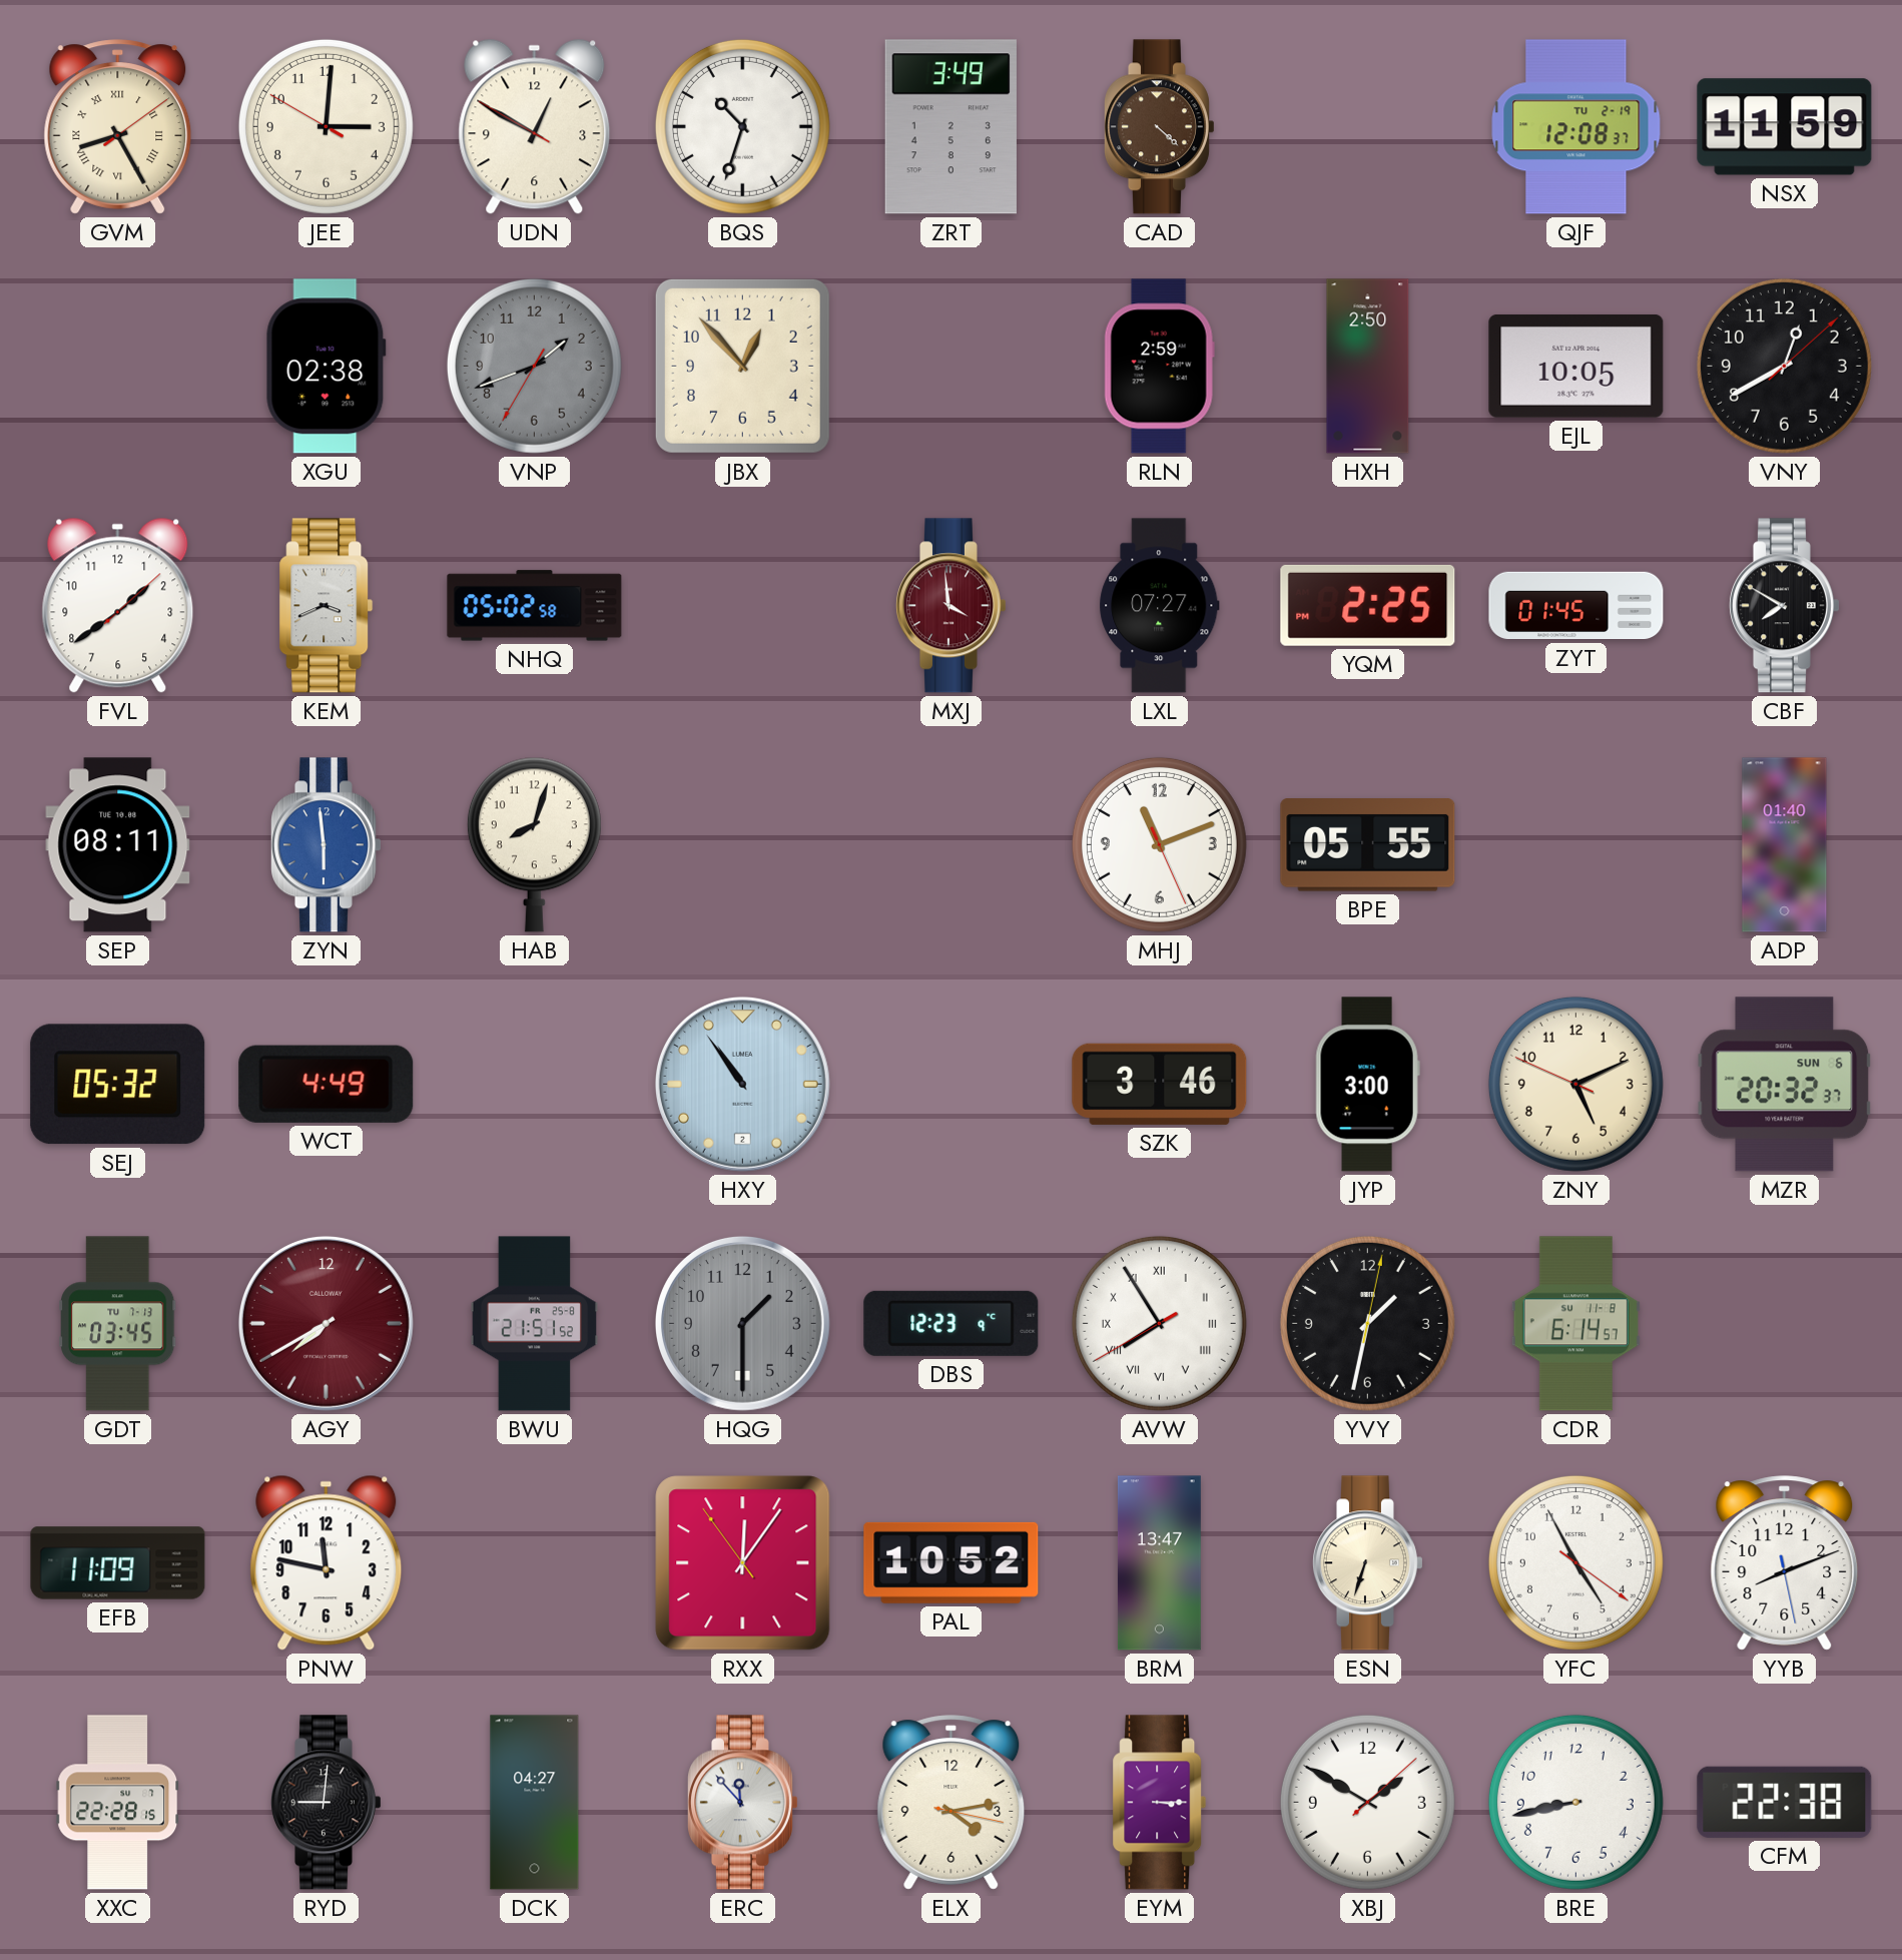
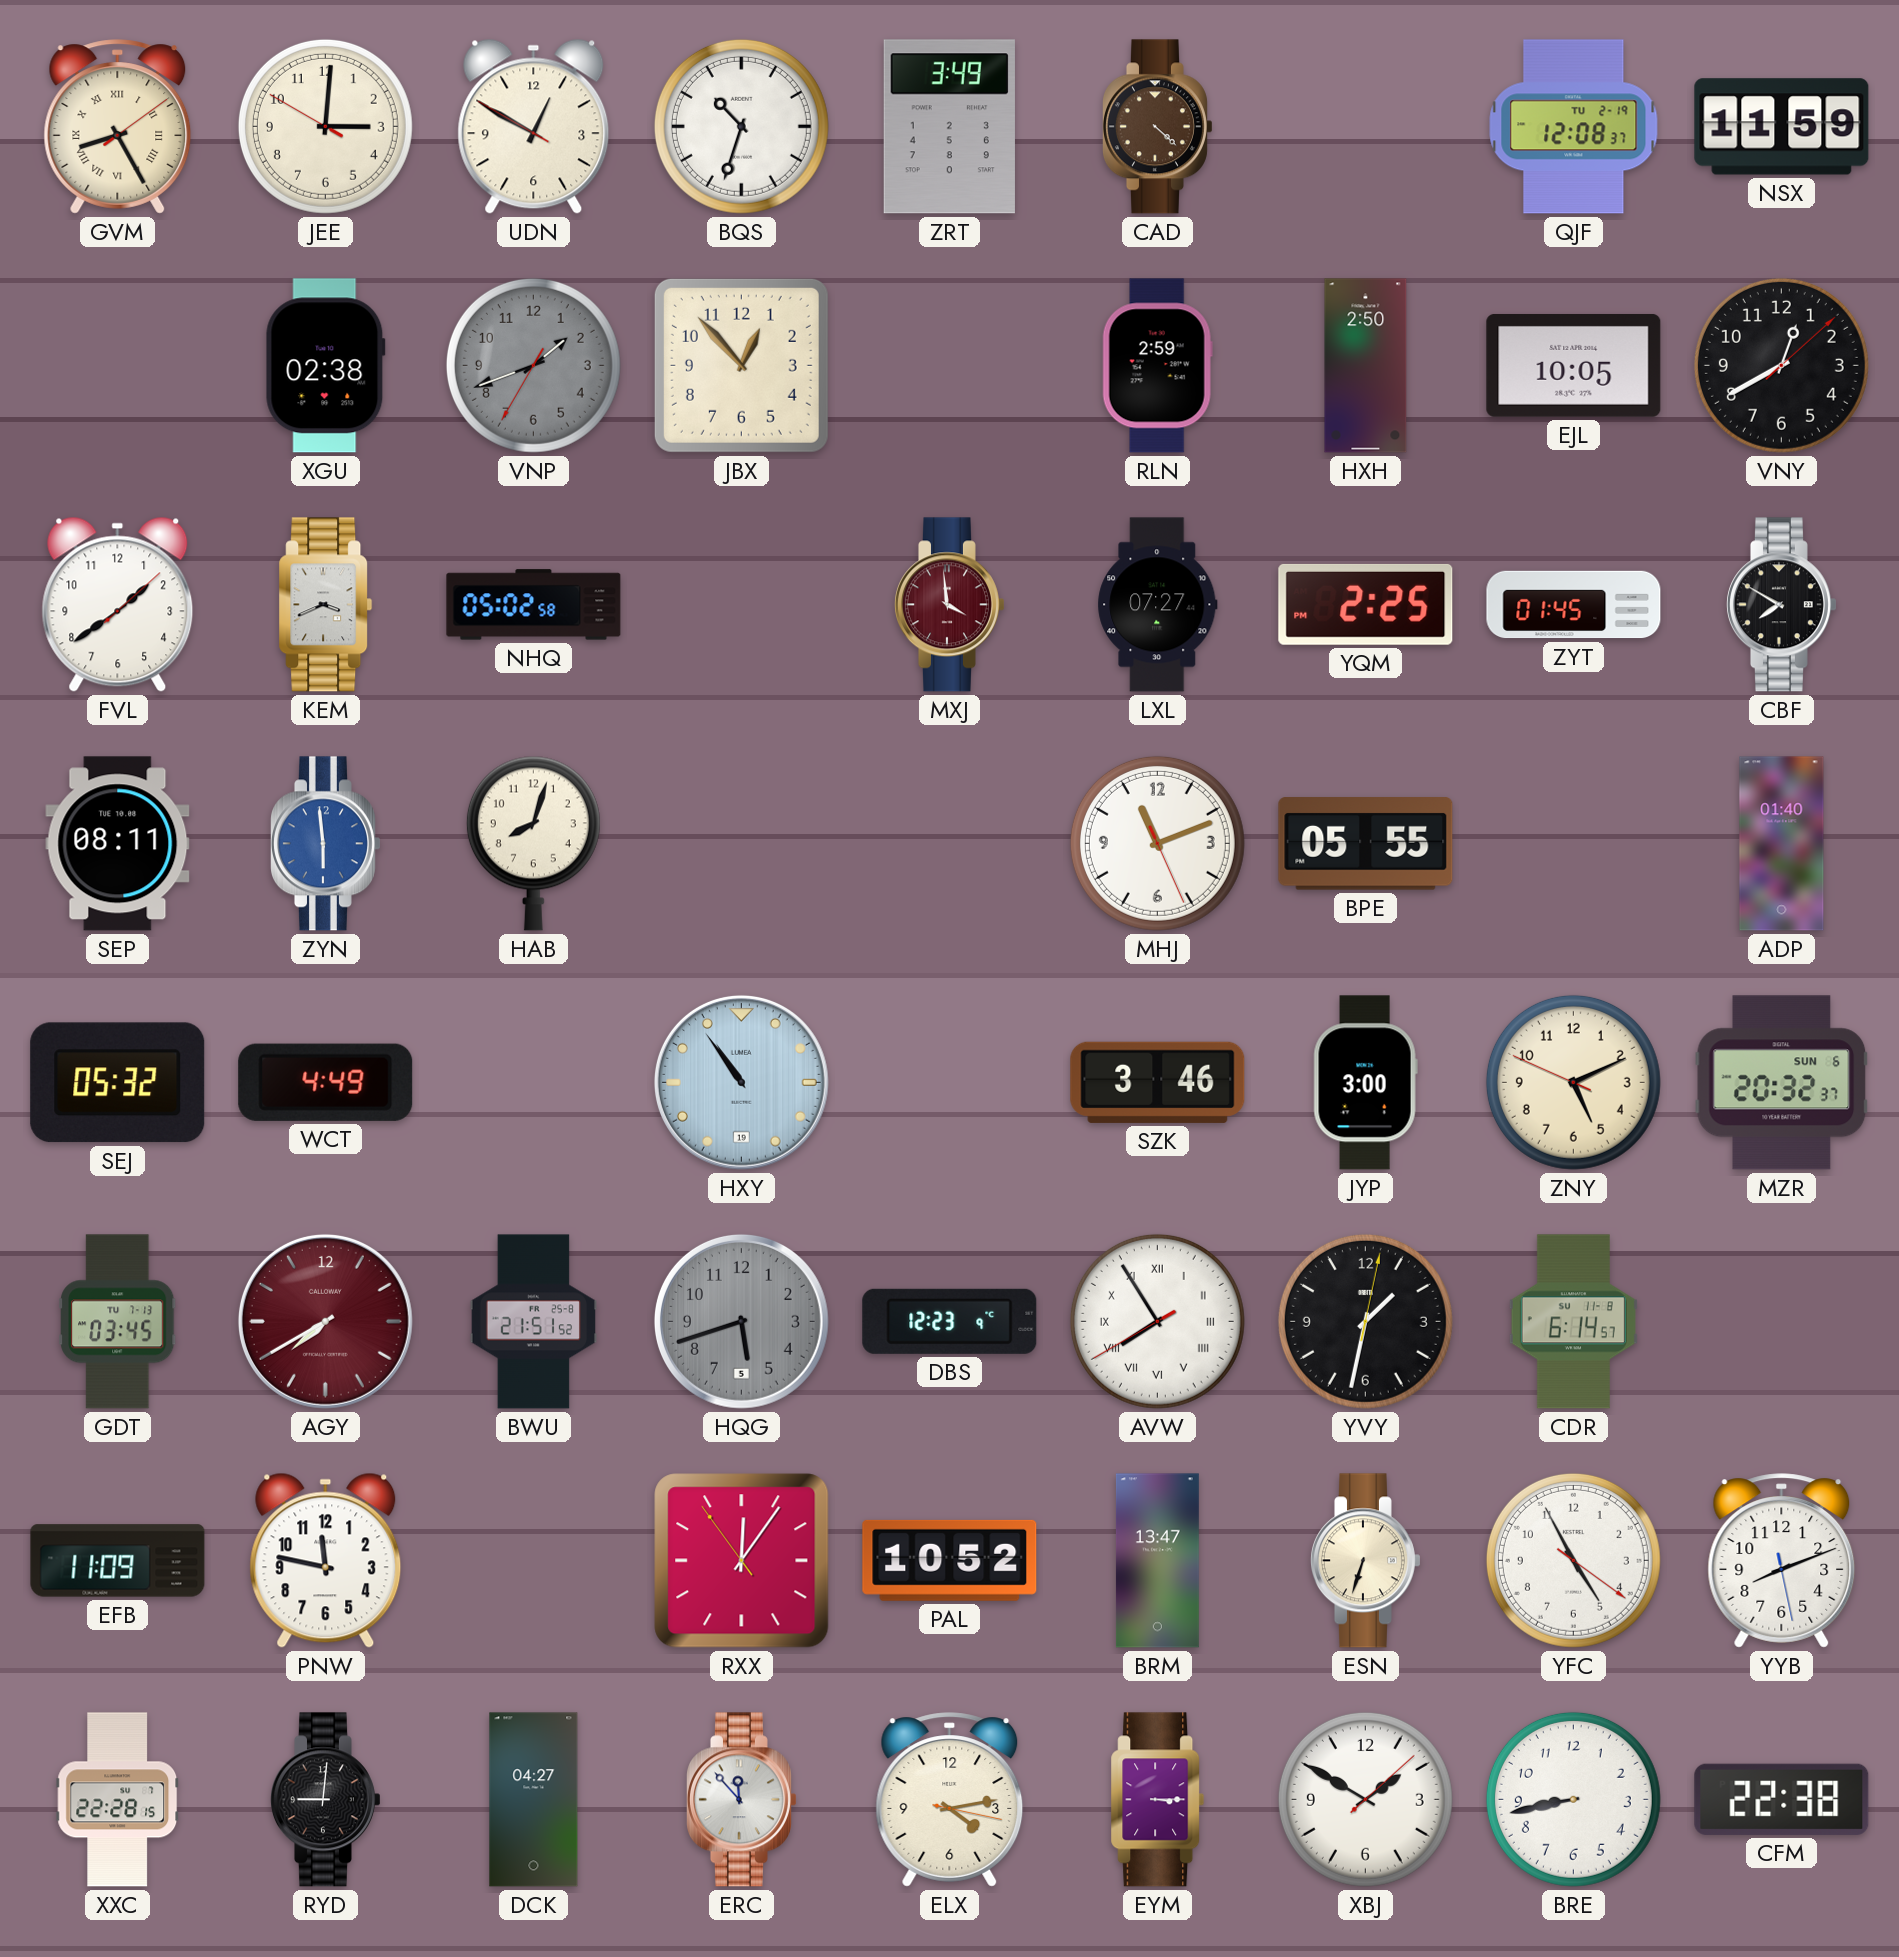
HXY date: 2 -> 19 (741, 1082)
HQG: 1:30 -> 5:42 (741, 1321)
